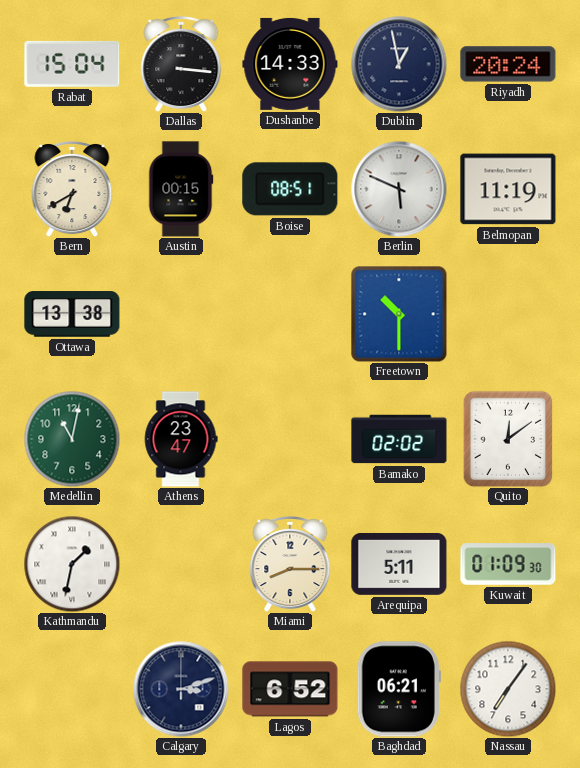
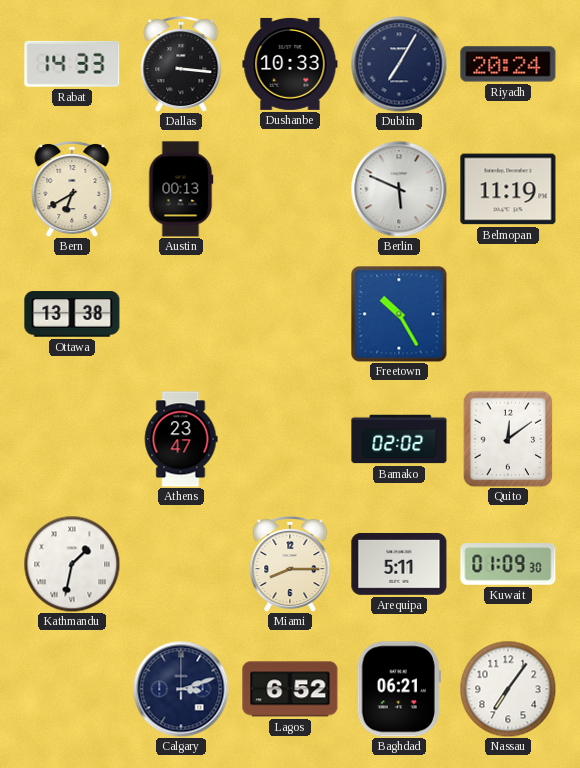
Rabat: 15:04 -> 14:33 (72, 64)
Dushanbe: 14:33 -> 10:33 (290, 64)
Dublin: 12:58 -> 7:05 (399, 64)
Austin: 00:15 -> 00:13 (181, 189)
Boise: 08:51 -> none (290, 189)
Freetown: 10:30 -> 10:25 (399, 314)
Medellin: 11:02 -> none (72, 439)
